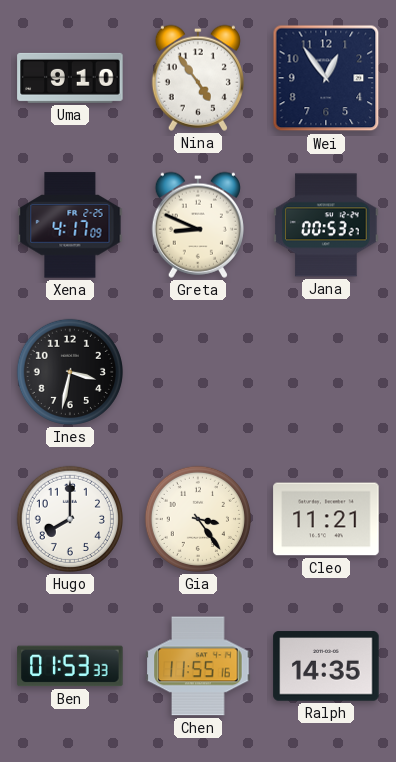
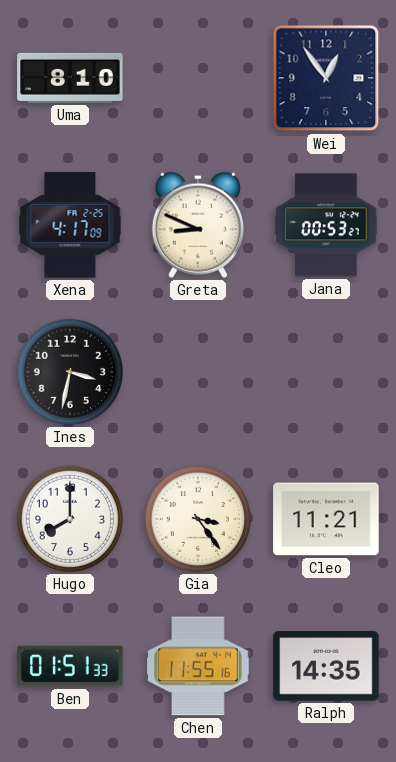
Uma: 9:10 -> 8:10 (70, 78)
Nina: 4:54 -> none (198, 78)
Ben: 01:53 -> 01:51 (70, 666)
